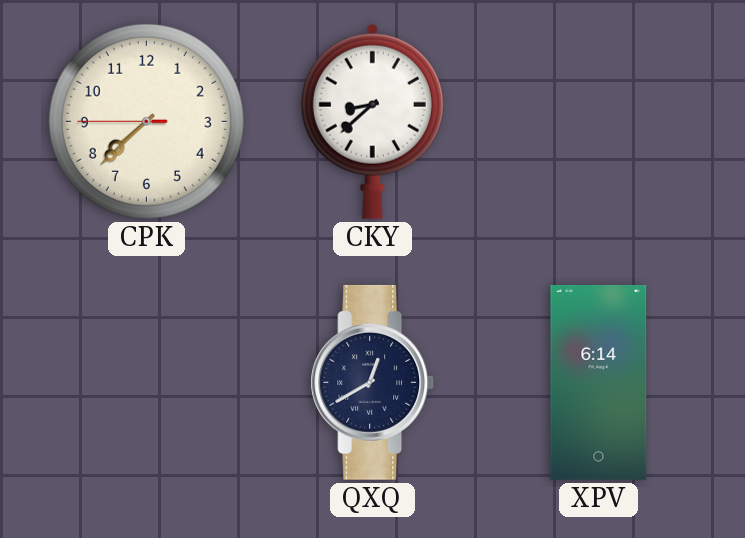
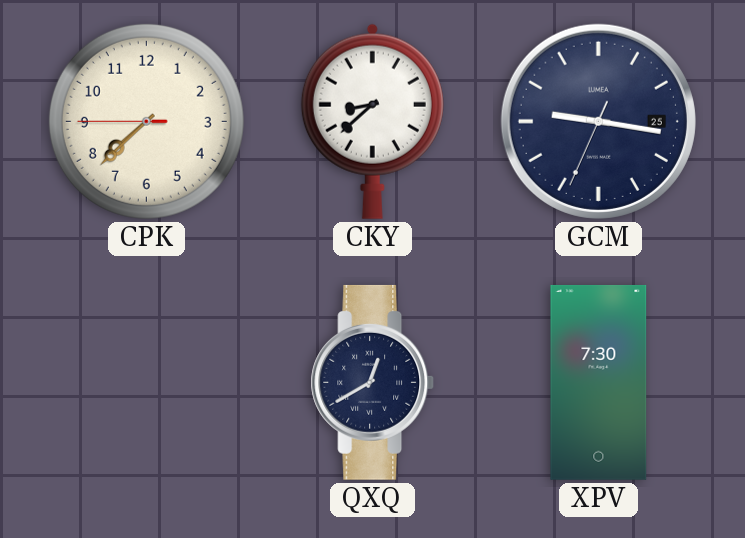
GCM: none -> 9:16 (598, 121)
XPV: 6:14 -> 7:30 (599, 382)
